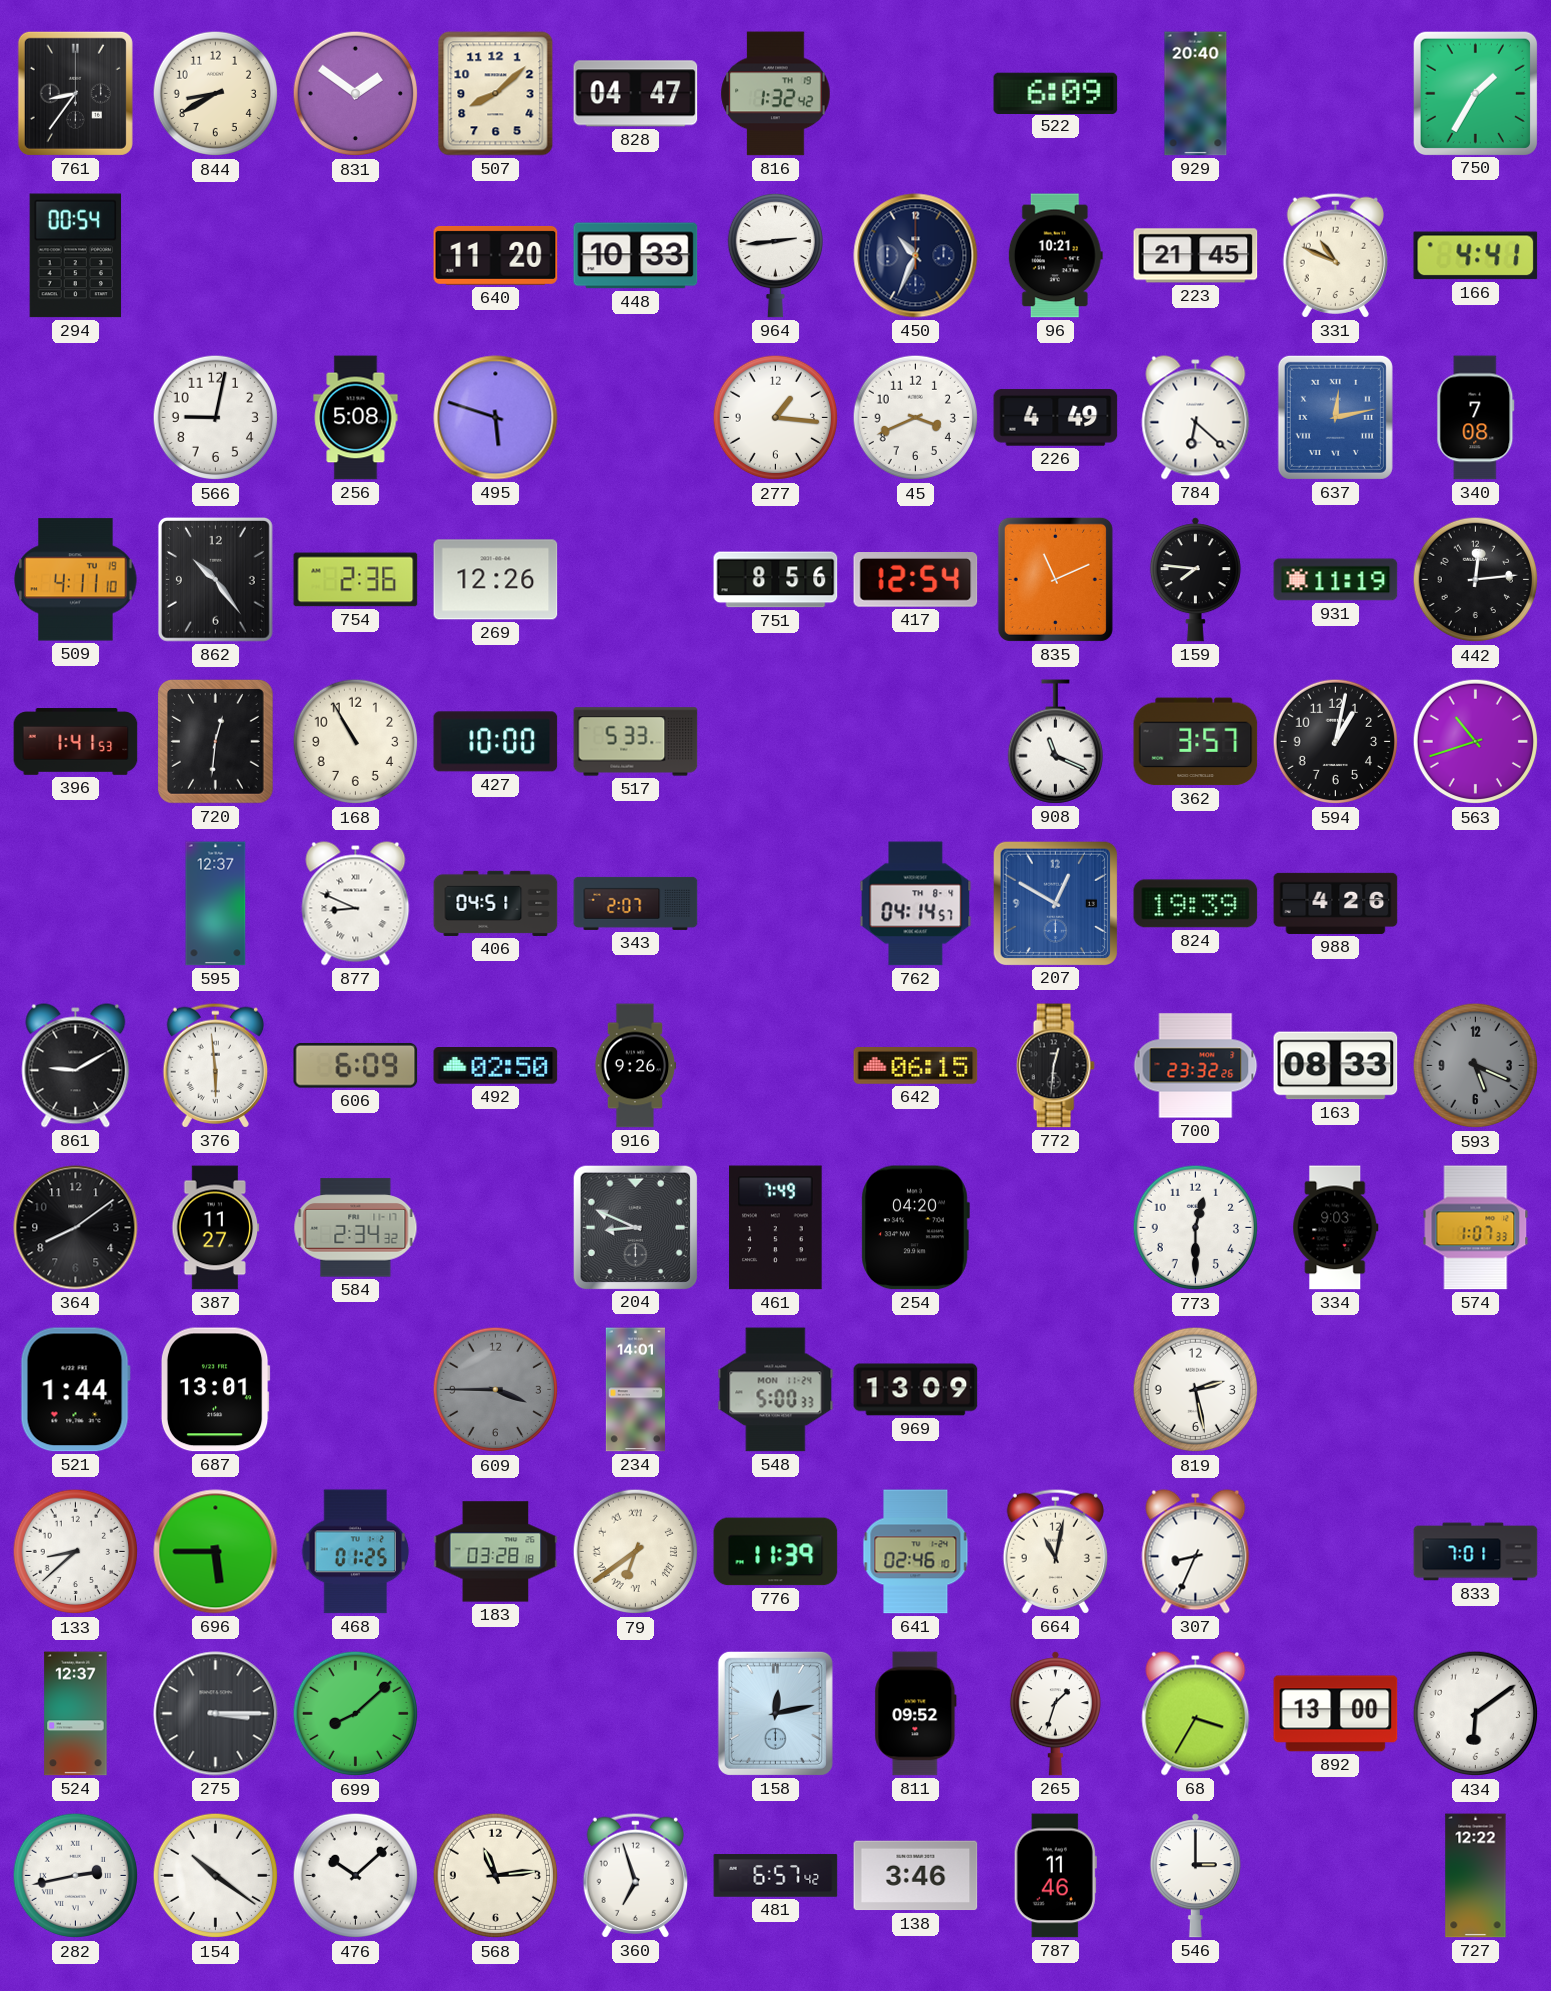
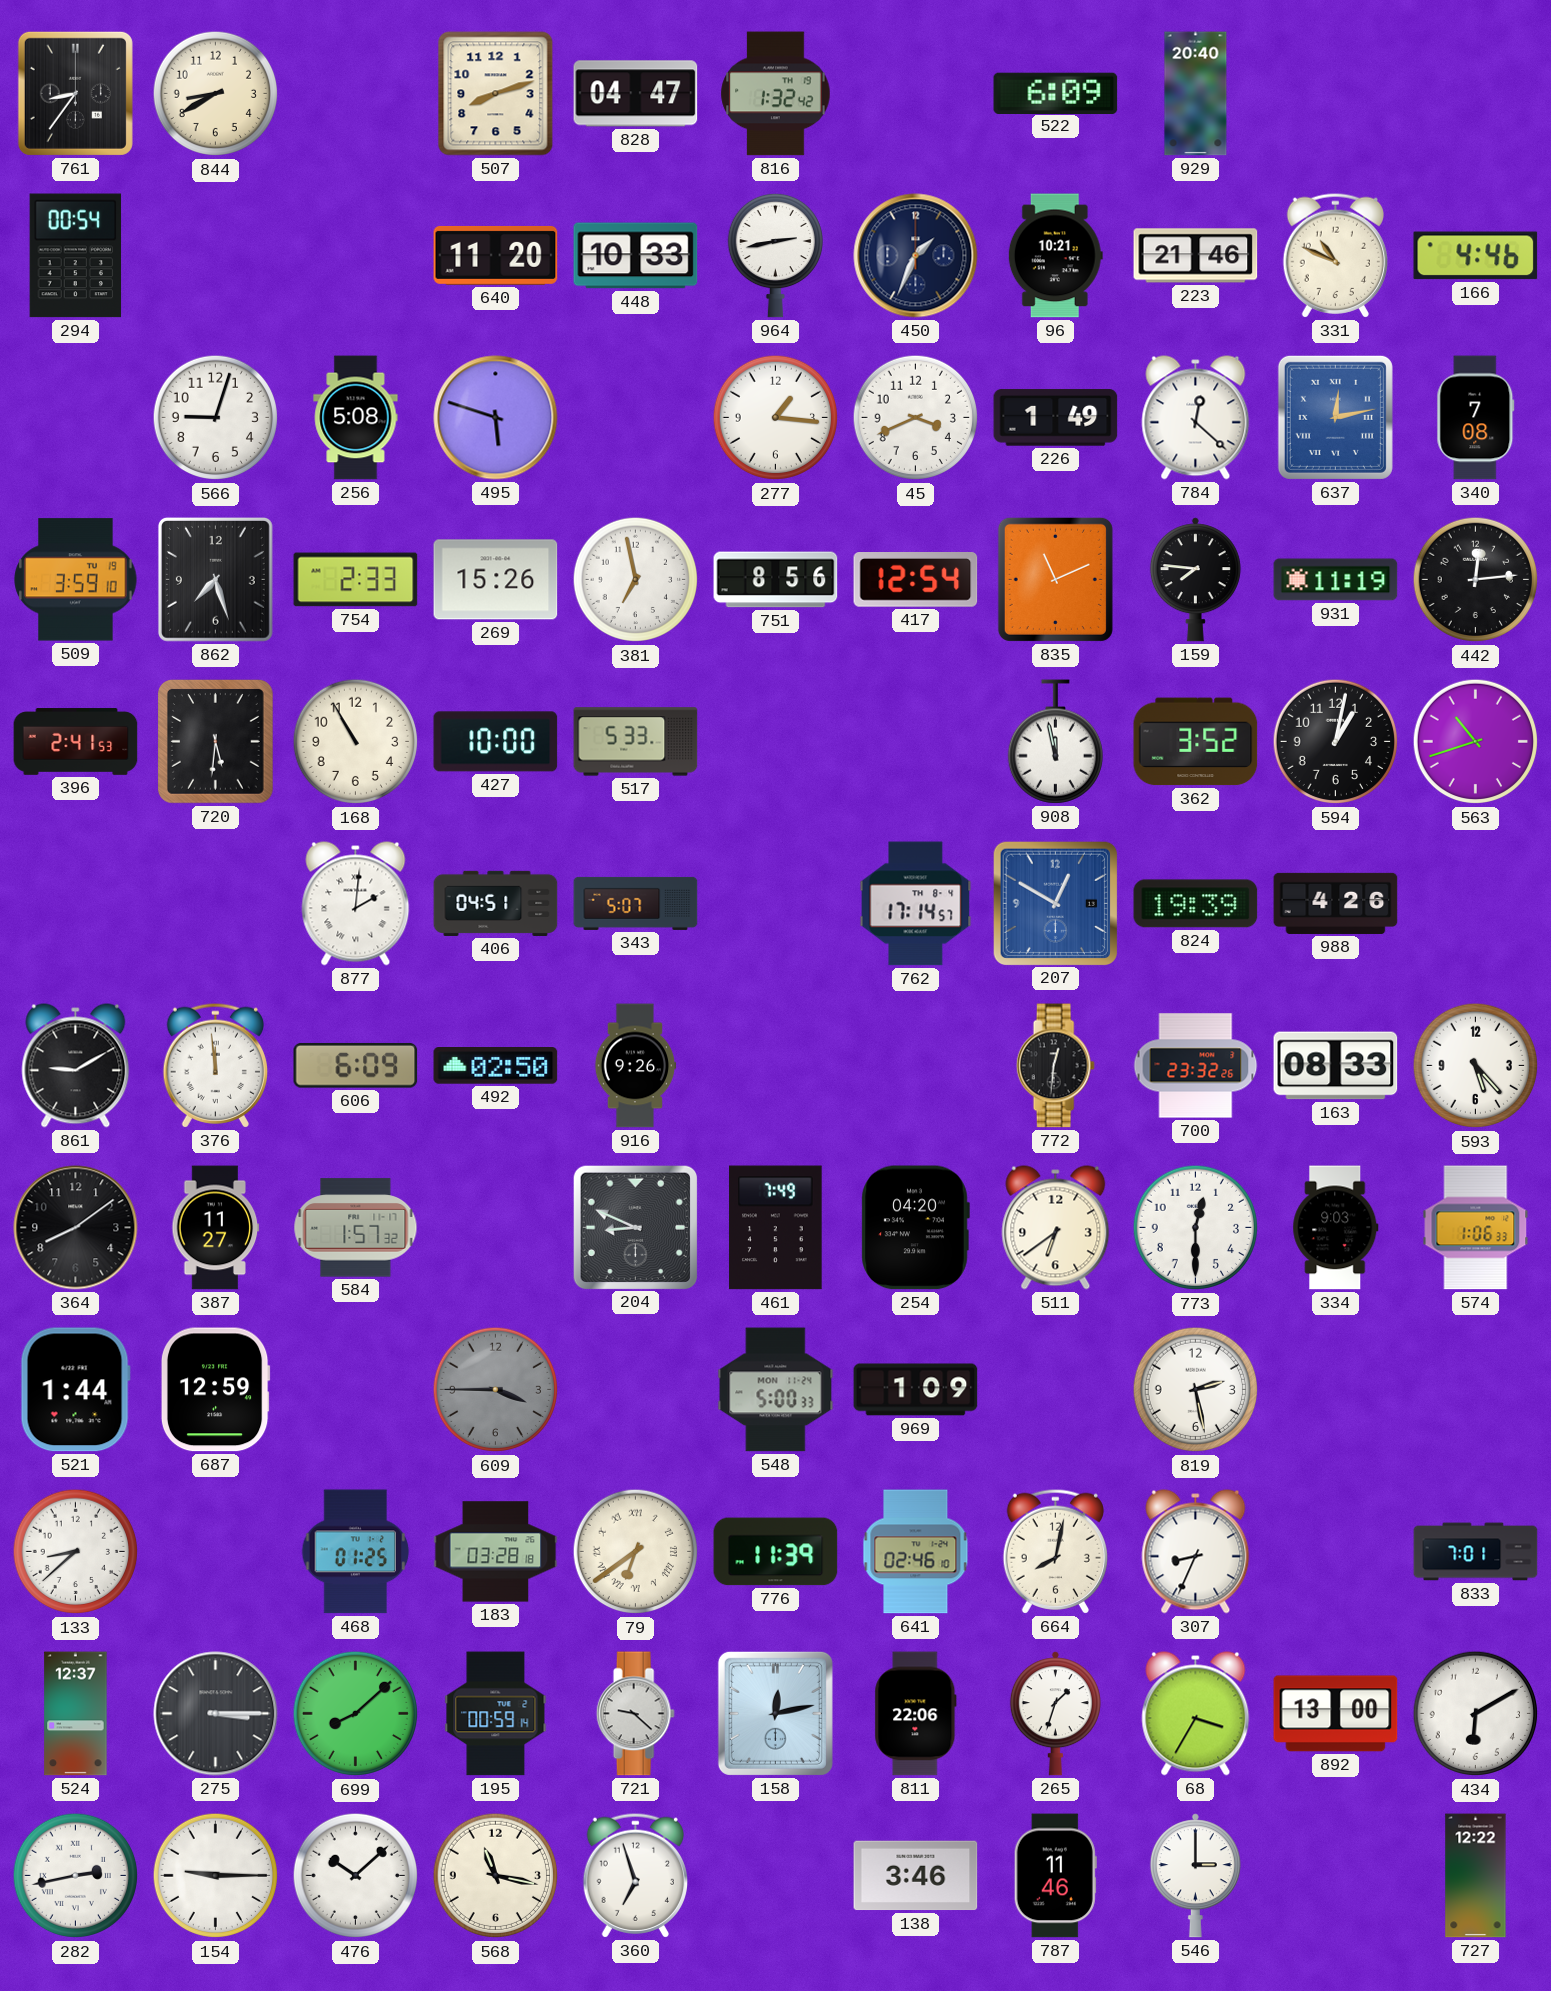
831: 1:51 -> none (356, 94)
507: 8:08 -> 8:12 (496, 94)
750: 1:35 -> none (1475, 93)
964: 2:44 -> 2:43 (775, 255)
450: 10:34 -> 1:34 (916, 256)
223: 21:45 -> 21:46 (1196, 256)
166: 4:41 -> 4:46 (1476, 256)
566: 9:02 -> 9:03 (216, 418)
226: 4:49 -> 1:49 (1056, 418)
784: 6:22 -> 12:22 (1196, 418)
509: 4:11 -> 3:59 (76, 580)
862: 10:24 -> 7:27 (215, 580)
754: 2:36 -> 2:33 (356, 580)
269: 12:26 -> 15:26 (496, 580)
381: none -> 6:58 (636, 580)
396: 1:41 -> 2:41 (76, 742)
720: 12:31 -> 5:31 (215, 742)
908: 11:19 -> 11:58 (1055, 742)
362: 3:57 -> 3:52 (1196, 742)
595: 12:37 -> none (216, 904)
877: 8:49 -> 2:01 (356, 904)
343: 2:07 -> 5:07 (636, 903)
762: 04:14 -> 17:14 (916, 904)
376: 5:59 -> 11:59 (215, 1065)
642: 06:15 -> none (916, 1066)
593: 5:19 -> 5:23 (1476, 1066)
593 dial: grey -> white (1476, 1066)
584: 2:34 -> 1:57 (356, 1228)
511: none -> 6:39 (1056, 1228)
574: 1:07 -> 1:06 (1476, 1228)
687: 13:01 -> 12:59 (215, 1390)
234: 14:01 -> none (635, 1390)
969: 13:09 -> 1:09 (916, 1390)
696: 5:45 -> none (216, 1552)
664: 11:02 -> 8:02 (1055, 1551)
195: none -> 00:59 (496, 1714)
721: none -> 9:22 (635, 1714)
811: 09:52 -> 22:06 (916, 1714)
434: 6:09 -> 6:10 (1476, 1714)
154: 10:21 -> 9:15 (216, 1876)
568: 11:14 -> 11:17 (496, 1876)
481: 6:57 -> none (776, 1876)
